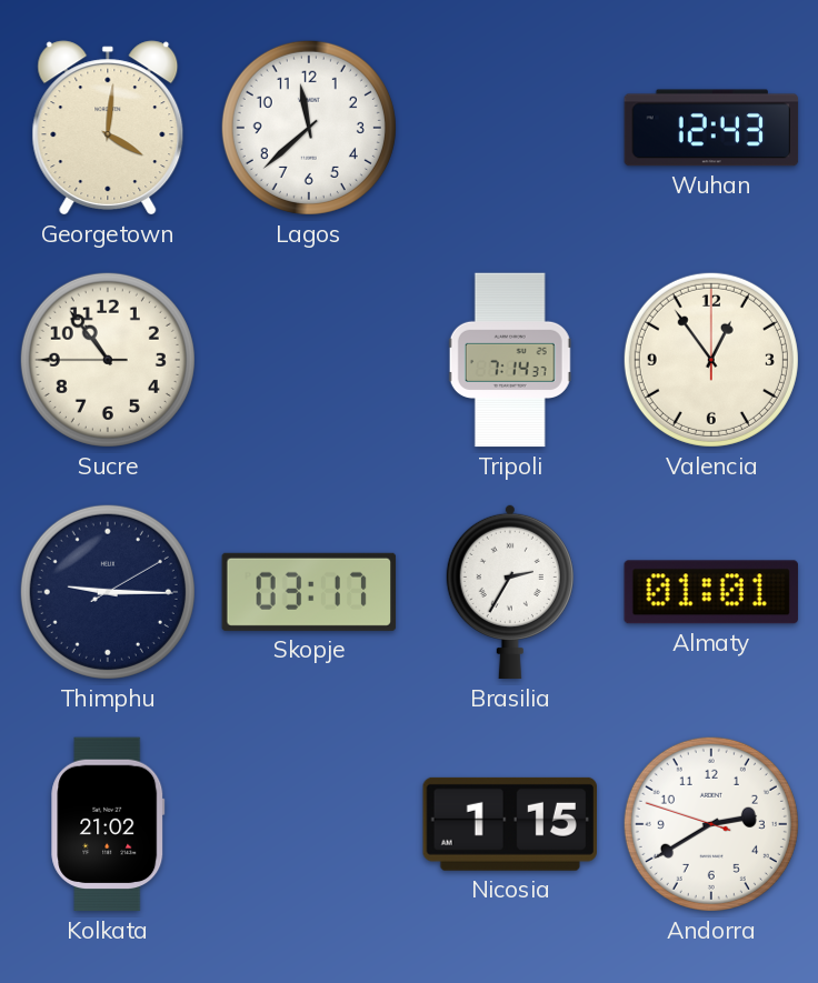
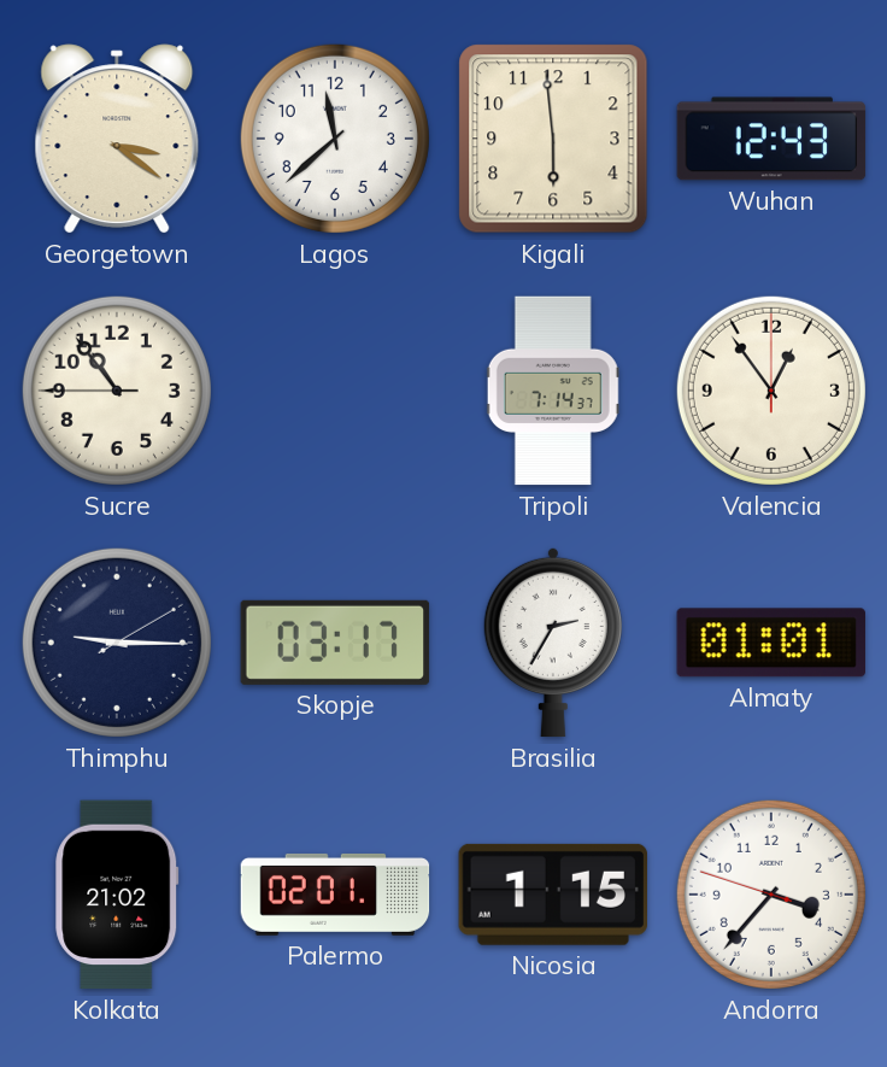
Georgetown: 4:01 -> 3:21 (117, 139)
Kigali: none -> 5:59 (553, 139)
Palermo: none -> 02:01 (335, 895)
Andorra: 2:39 -> 3:36 (771, 895)
